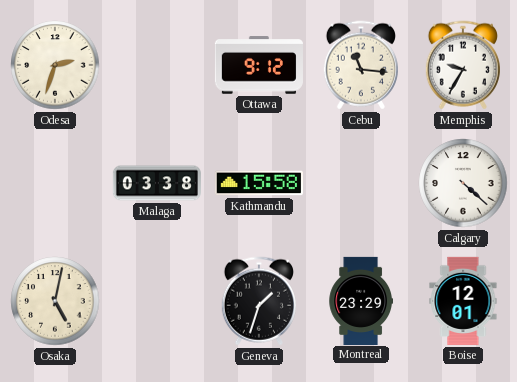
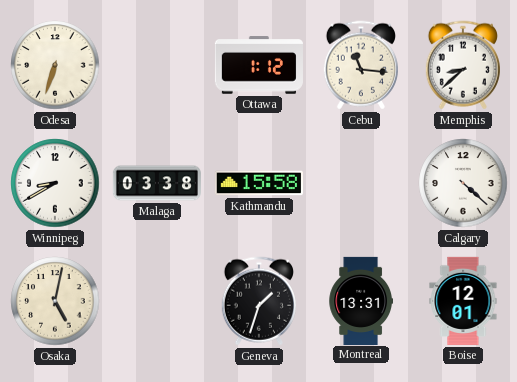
Odesa: 2:33 -> 6:33 (55, 65)
Ottawa: 9:12 -> 1:12 (259, 65)
Memphis: 9:35 -> 8:38 (463, 65)
Winnipeg: none -> 8:40 (55, 183)
Montreal: 23:29 -> 13:31 (360, 300)
